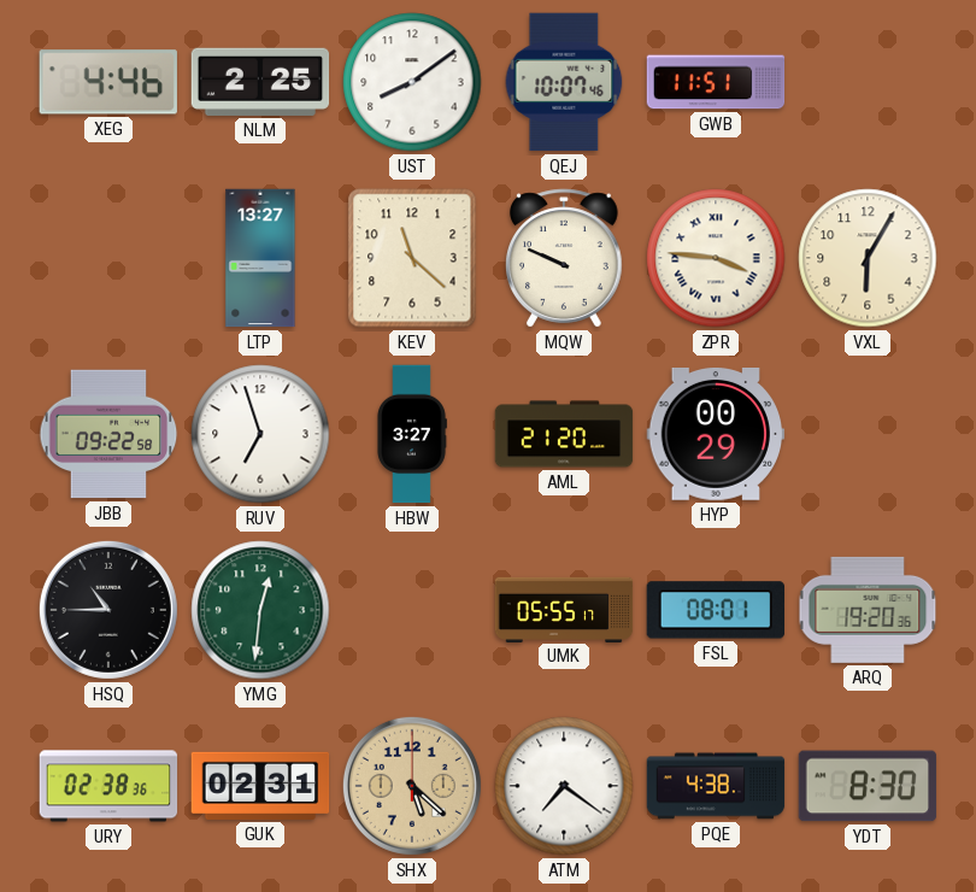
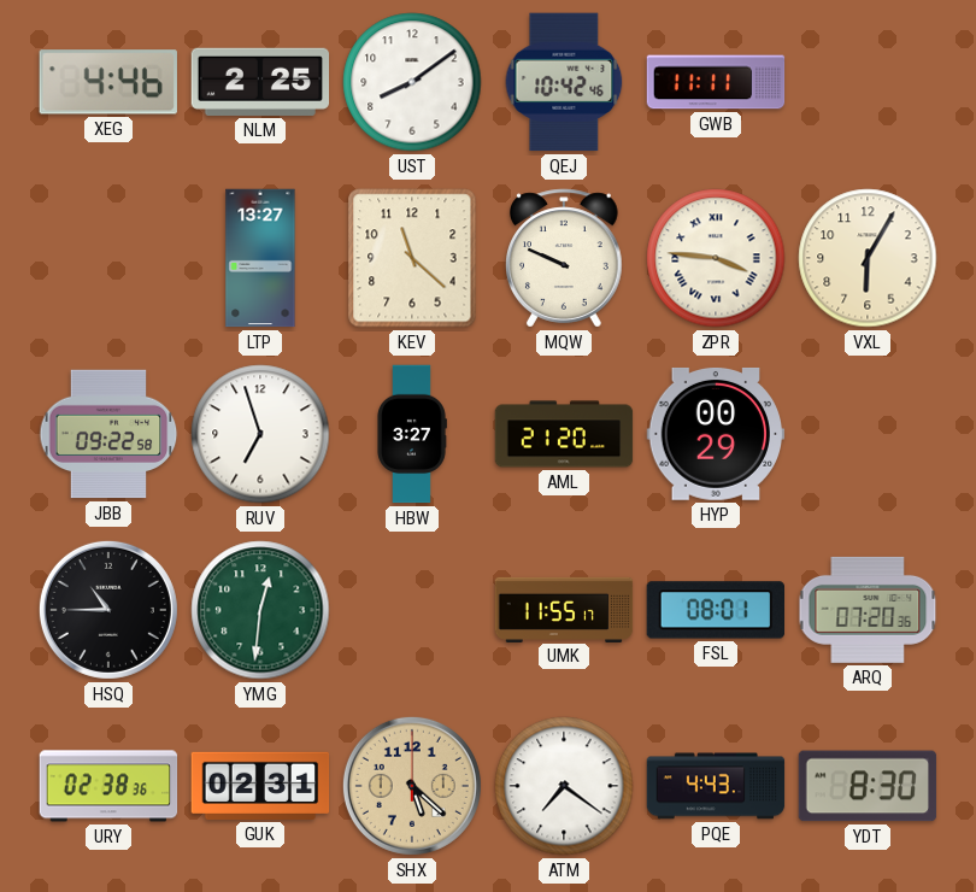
QEJ: 10:07 -> 10:42 (564, 82)
GWB: 11:51 -> 11:11 (716, 82)
UMK: 05:55 -> 11:55 (564, 609)
ARQ: 19:20 -> 07:20 (868, 610)
PQE: 4:38 -> 4:43 (716, 786)
